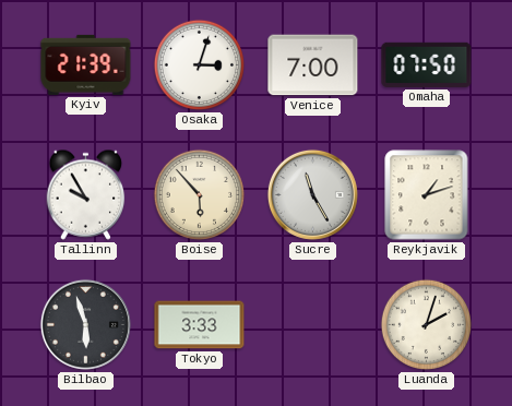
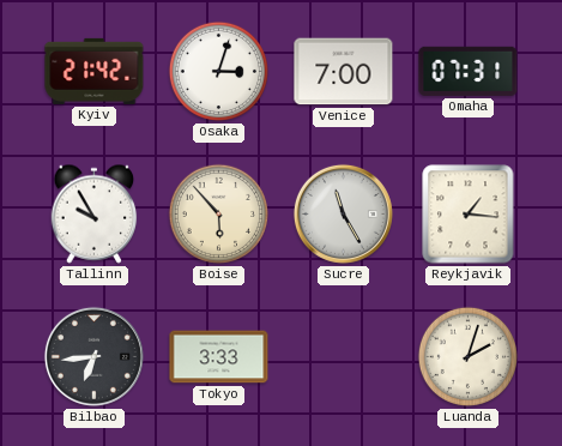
Kyiv: 21:39 -> 21:42 (95, 71)
Omaha: 07:50 -> 07:31 (469, 71)
Reykjavik: 1:12 -> 1:16 (469, 215)
Bilbao: 5:57 -> 6:44 (93, 356)
